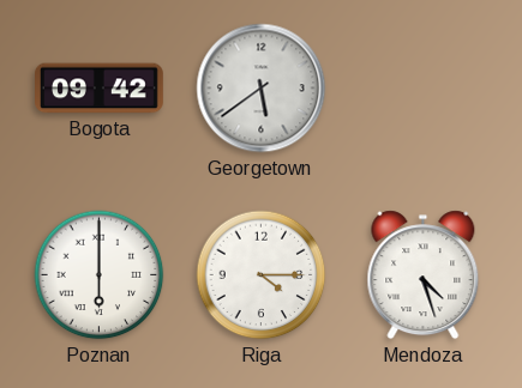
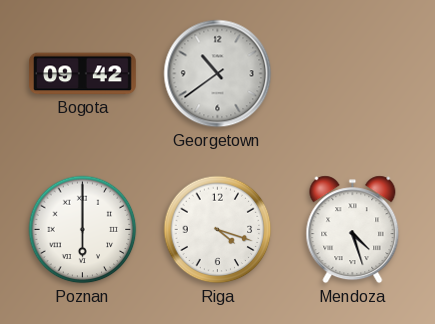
Georgetown: 5:39 -> 10:39 (218, 74)
Riga: 4:15 -> 4:18 (218, 230)
